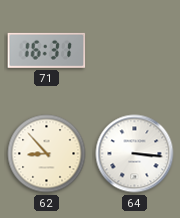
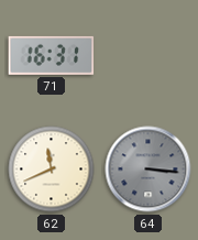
62: 8:53 -> 11:41 (52, 170)
64 dial: white -> grey (148, 170)
